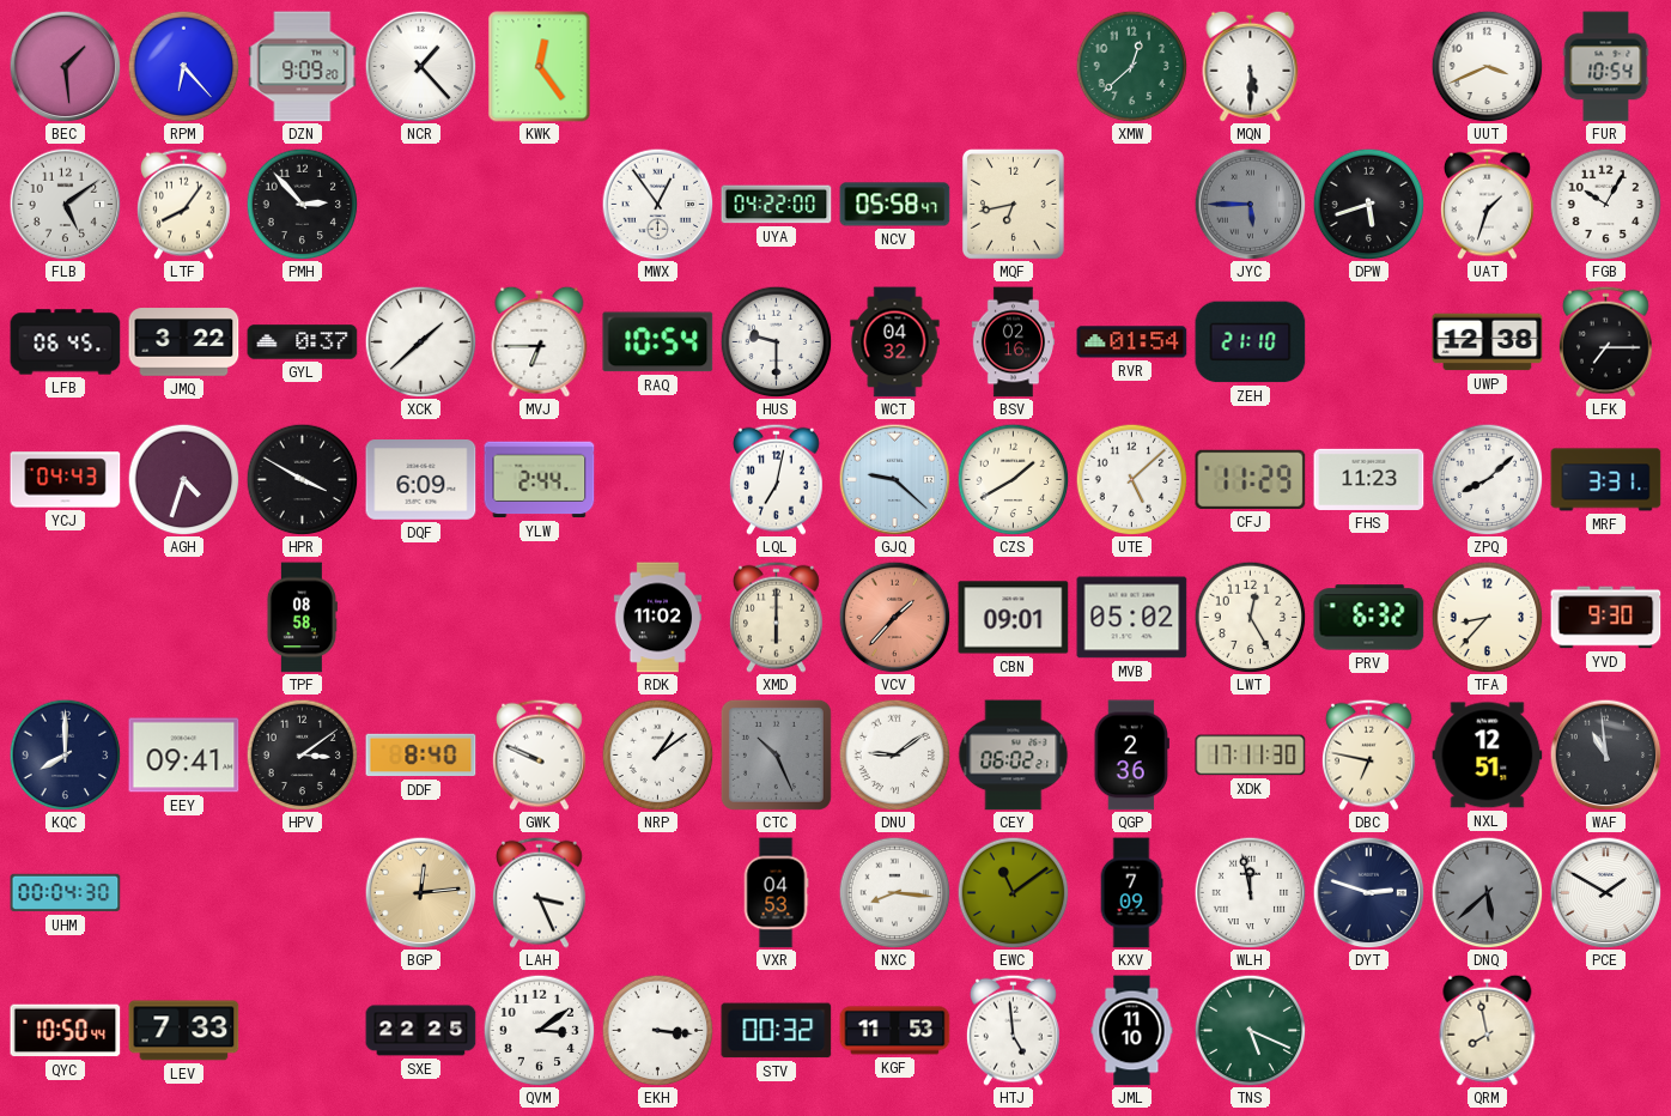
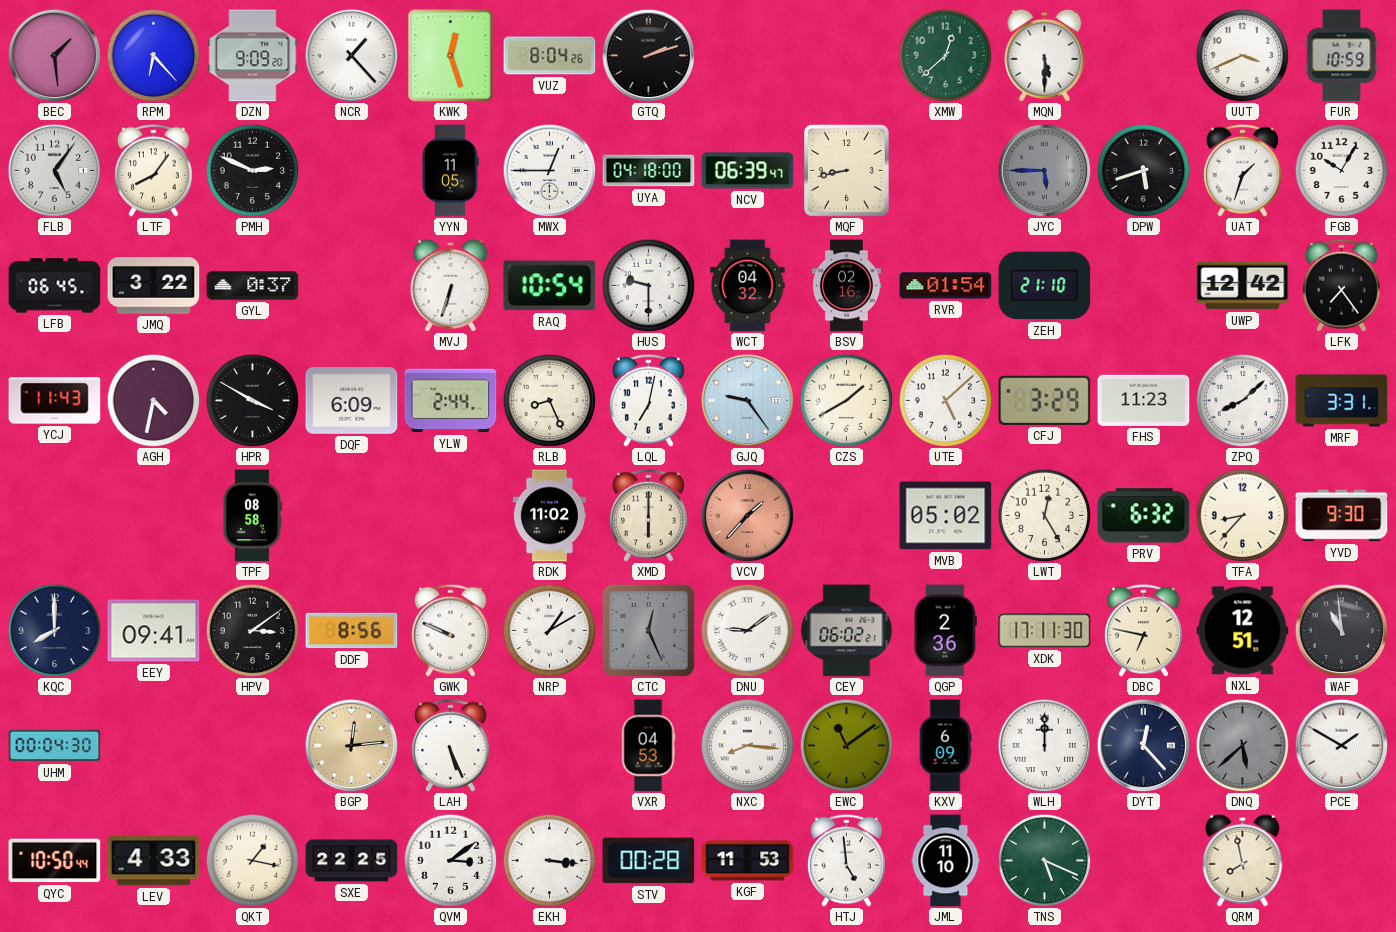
KWK: 12:24 -> 12:27 (451, 56)
VUZ: none -> 8:04 (550, 56)
GTQ: none -> 2:12 (648, 55)
FUR: 10:54 -> 10:59 (1342, 56)
FLB: 5:09 -> 5:06 (54, 170)
PMH: 2:53 -> 2:49 (252, 170)
YYN: none -> 11:05 (450, 171)
MWX: 12:54 -> 12:45 (549, 170)
UYA: 04:22 -> 04:18 (649, 171)
NCV: 05:58 -> 06:39 (748, 171)
MQF: 6:43 -> 8:43 (846, 170)
XCK: 1:38 -> none (420, 341)
MVJ: 6:45 -> 6:33 (451, 285)
UWP: 12:38 -> 12:42 (1243, 286)
LFK: 7:15 -> 7:24 (1342, 285)
YCJ: 04:43 -> 11:43 (55, 401)
AGH: 4:33 -> 4:32 (153, 400)
RLB: none -> 8:26 (549, 400)
GJQ: 9:22 -> 9:24 (747, 400)
CFJ: 11:29 -> 3:29 (1045, 400)
CBN: 09:01 -> none (1014, 618)
DDF: 8:40 -> 8:56 (352, 631)
NRP: 1:09 -> 1:10 (549, 630)
CTC: 10:26 -> 12:26 (648, 630)
LAH: 3:26 -> 5:26 (451, 745)
KXV: 7:09 -> 6:09 (945, 746)
WLH: 11:58 -> 12:00 (1044, 745)
DYT: 2:48 -> 12:23 (1143, 745)
LEV: 7:33 -> 4:33 (154, 861)
QKT: none -> 1:17 (252, 860)
STV: 00:32 -> 00:28 (649, 861)
